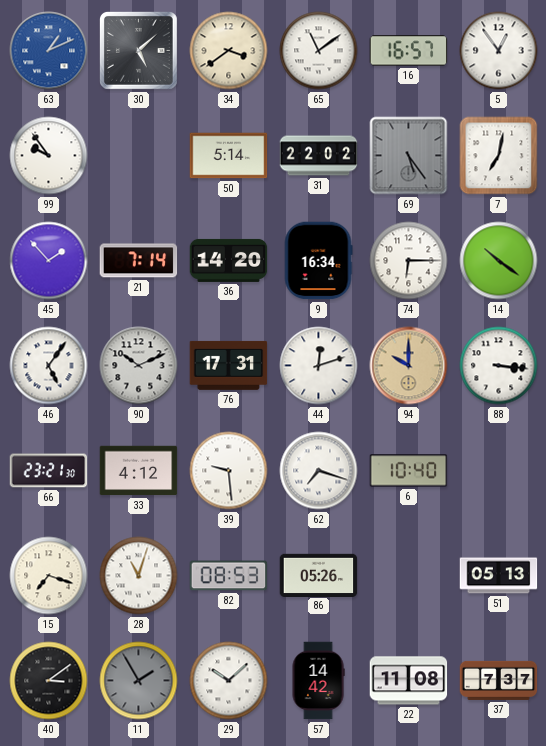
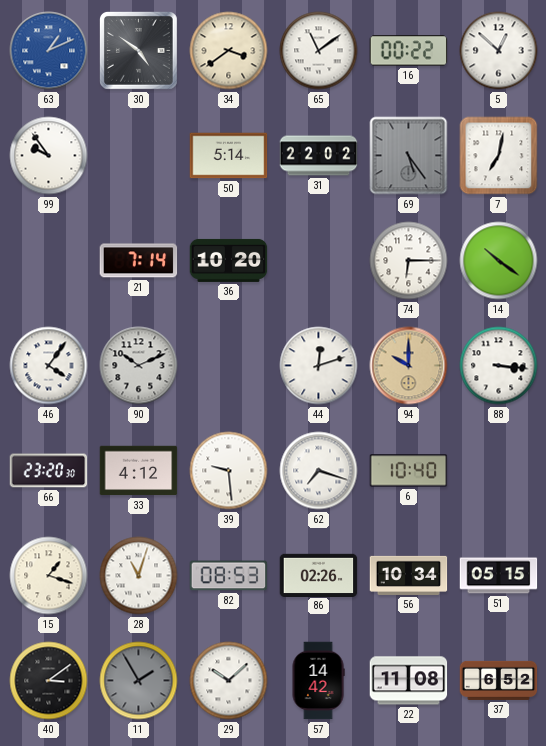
30: 5:08 -> 4:51 (139, 51)
16: 16:57 -> 00:22 (409, 51)
5: 12:54 -> 12:52 (499, 51)
45: 1:53 -> none (49, 261)
36: 14:20 -> 10:20 (229, 260)
9: 16:34 -> none (318, 261)
46: 5:06 -> 4:06 (49, 366)
76: 17:31 -> none (229, 365)
66: 23:21 -> 23:20 (49, 471)
15: 7:18 -> 1:18 (49, 576)
86: 05:26 -> 02:26 (319, 575)
56: none -> 10:34 (409, 575)
51: 05:13 -> 05:15 (499, 576)
37: 7:37 -> 6:52 (499, 680)
